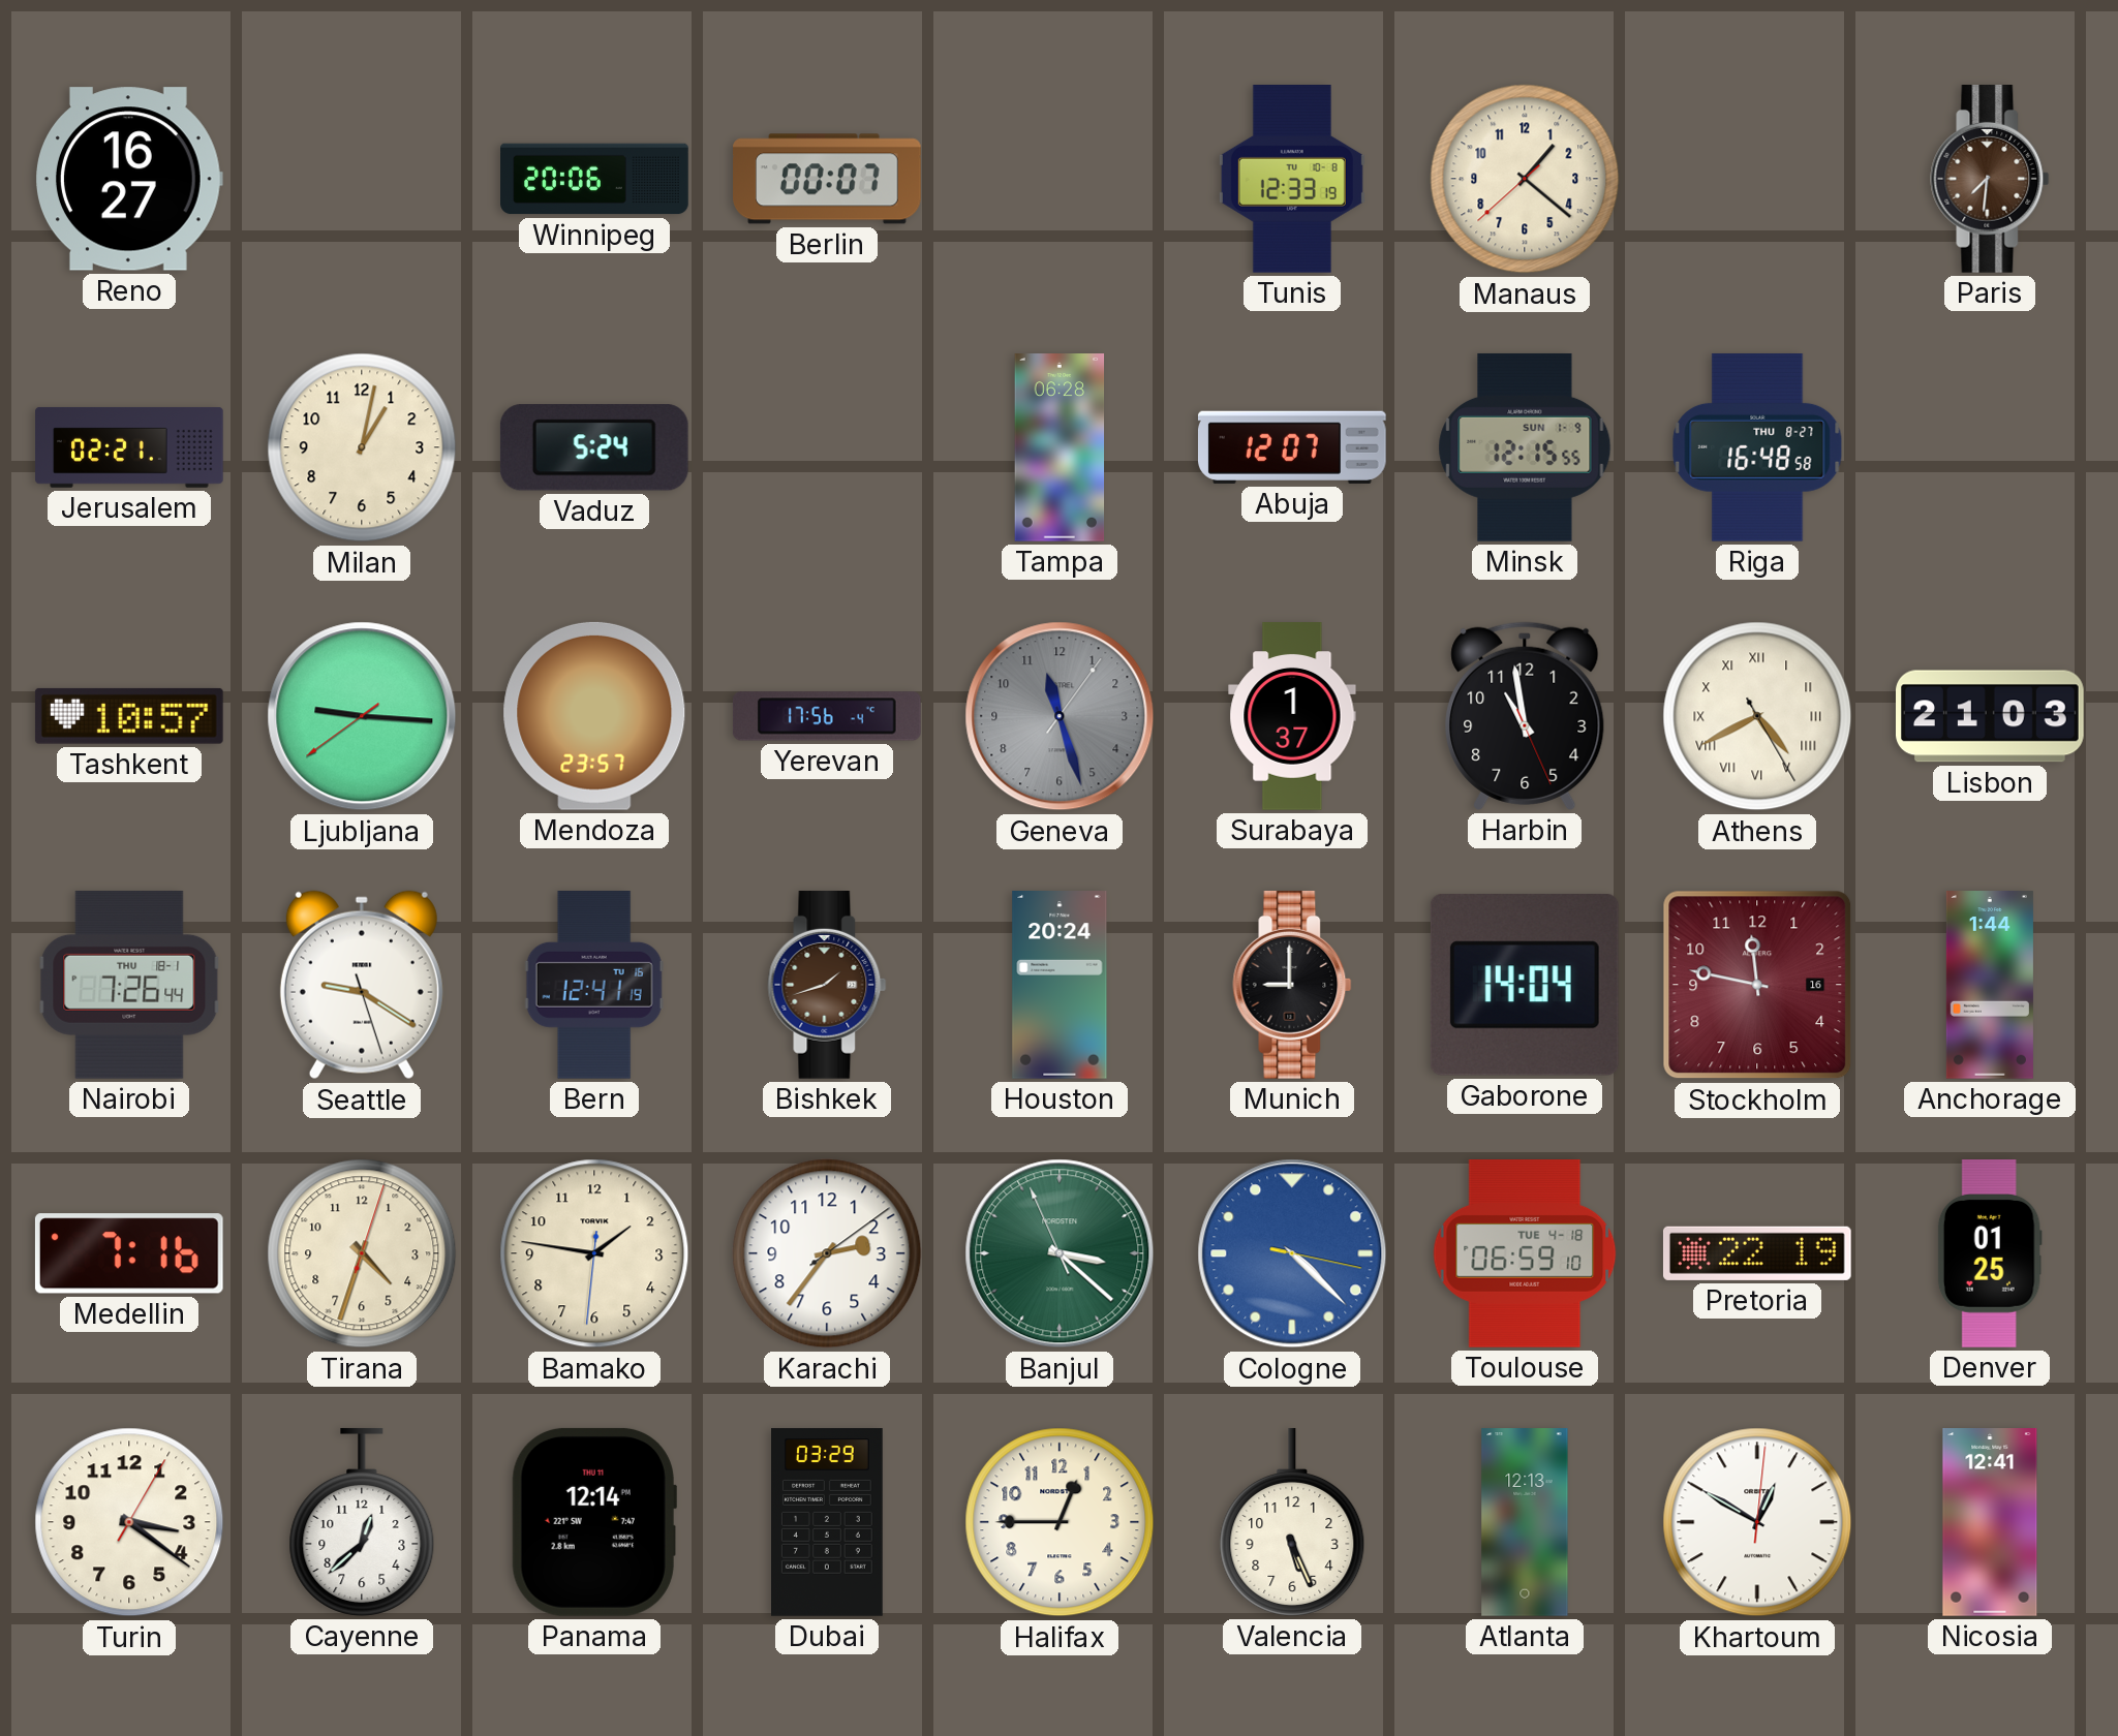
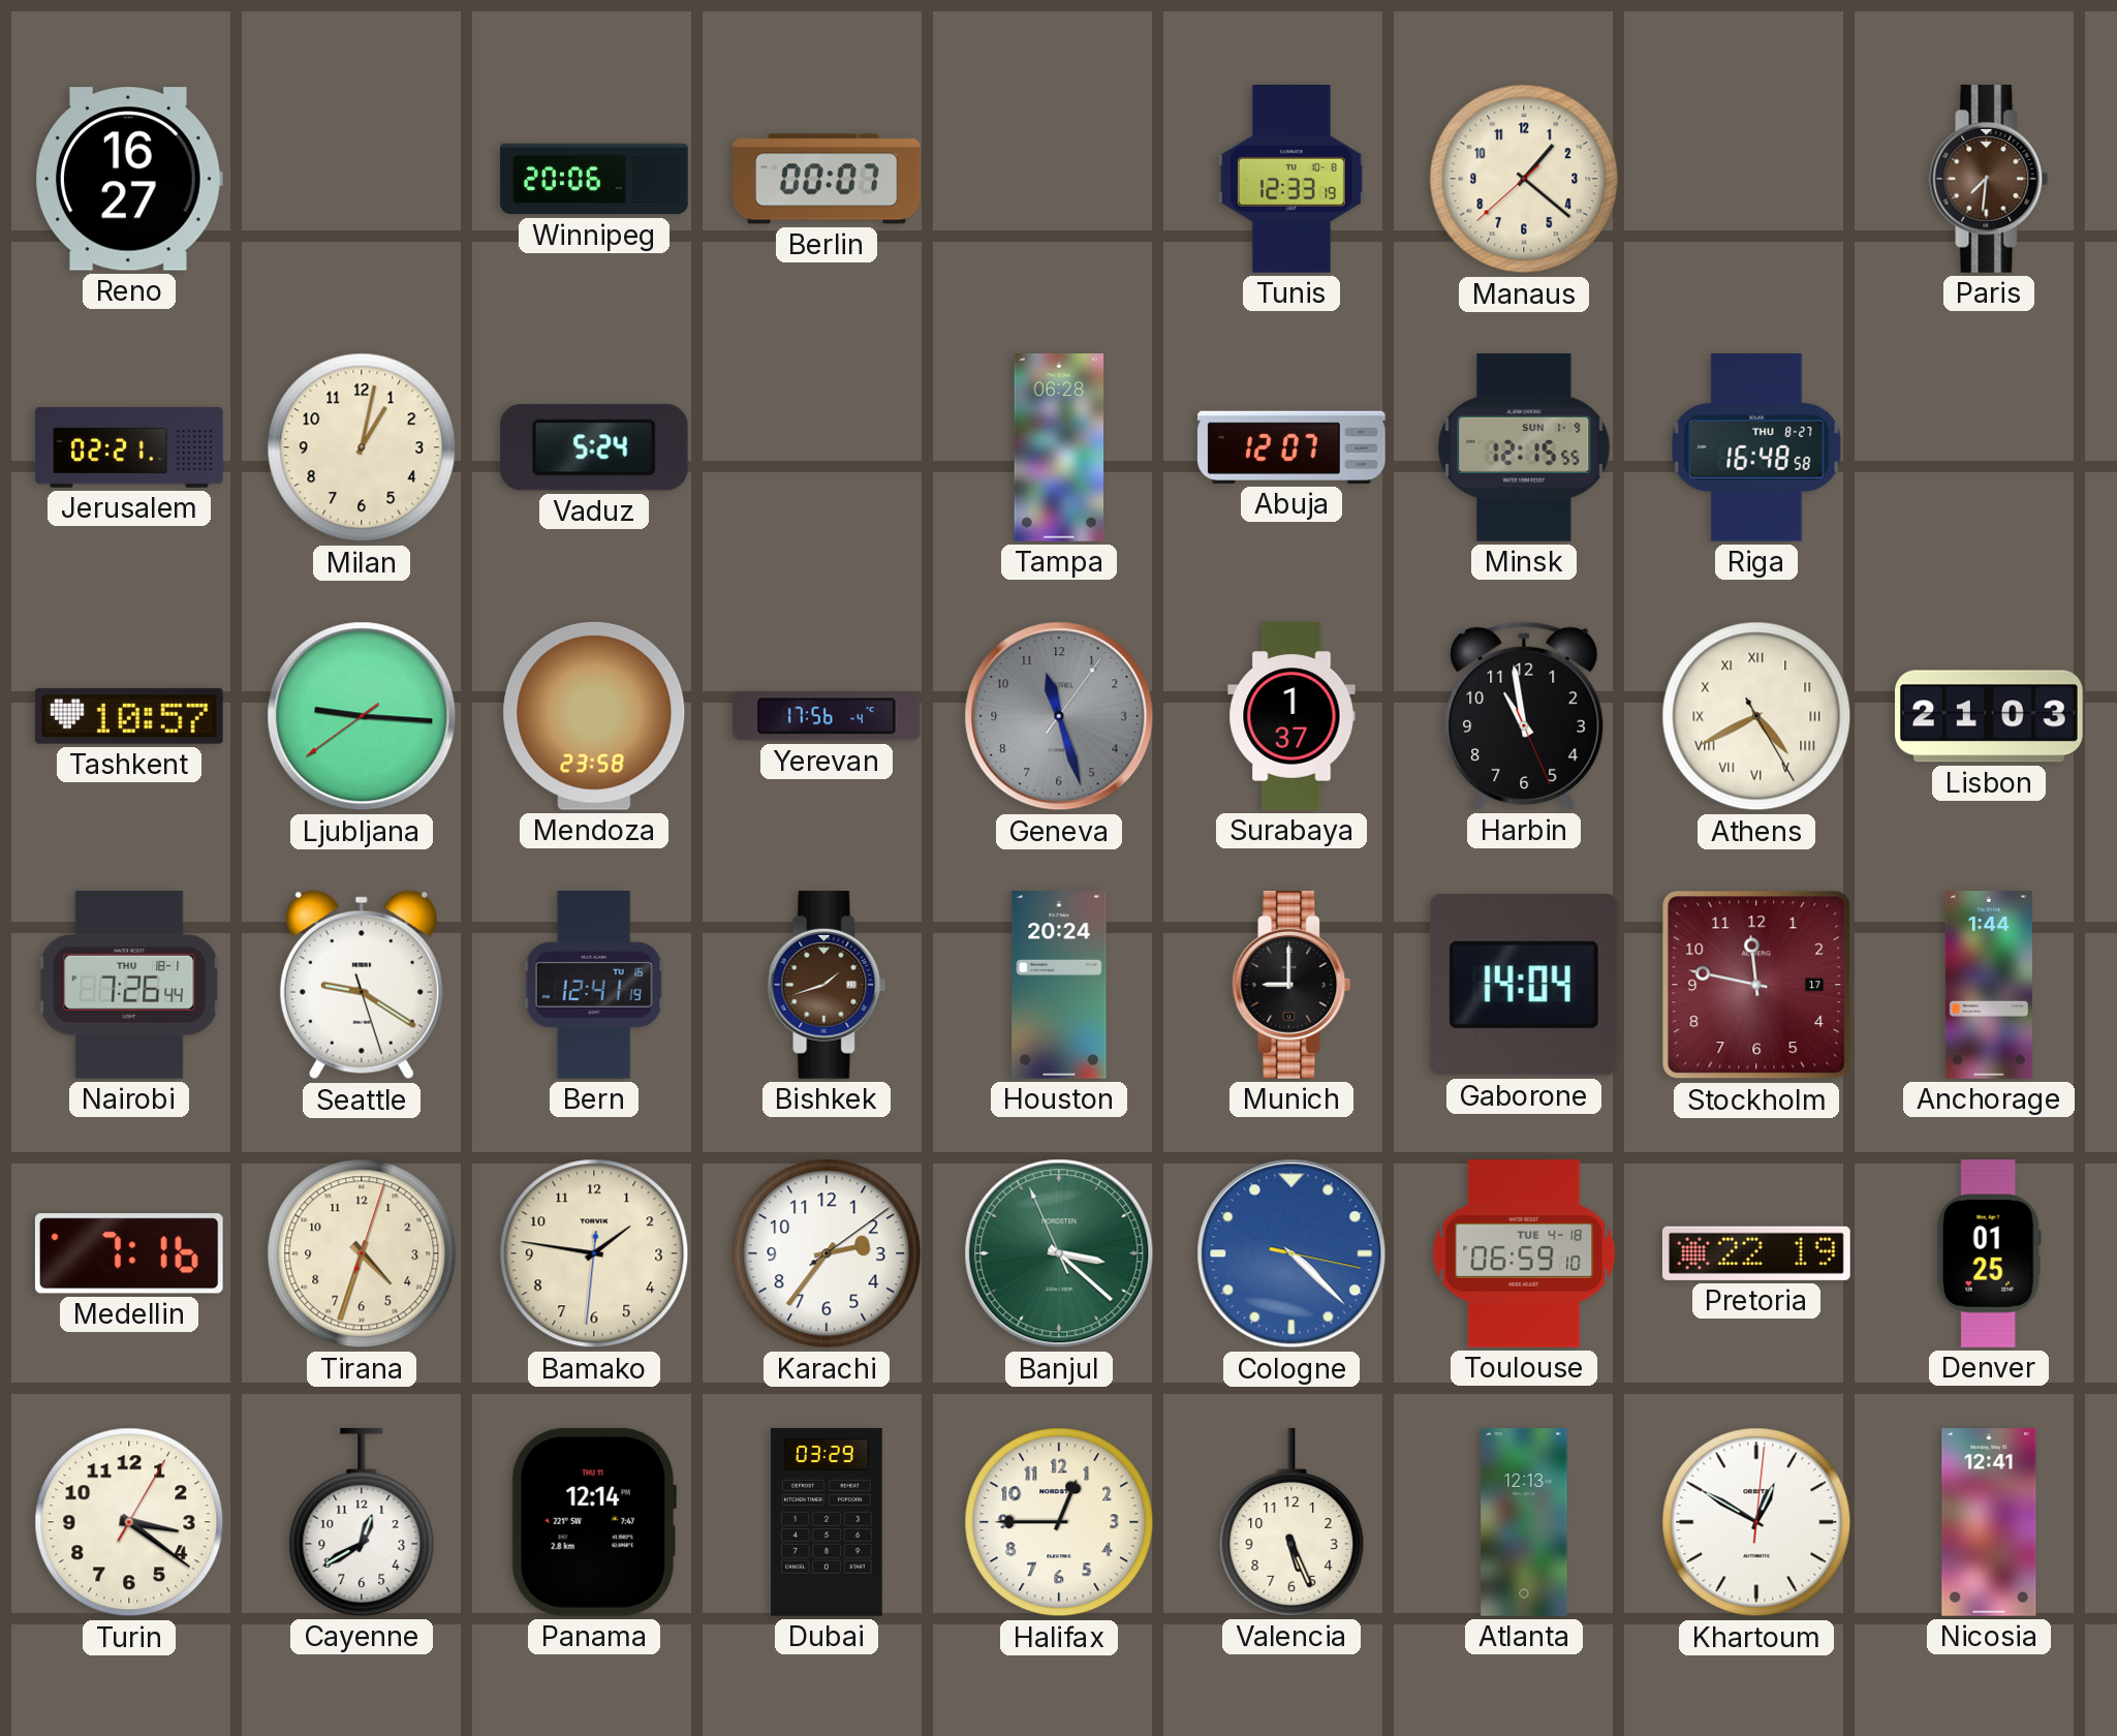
Mendoza: 23:57 -> 23:58 (594, 716)
Stockholm date: 16 -> 17 (1756, 985)
Cayenne: 12:38 -> 12:40 (362, 1522)
